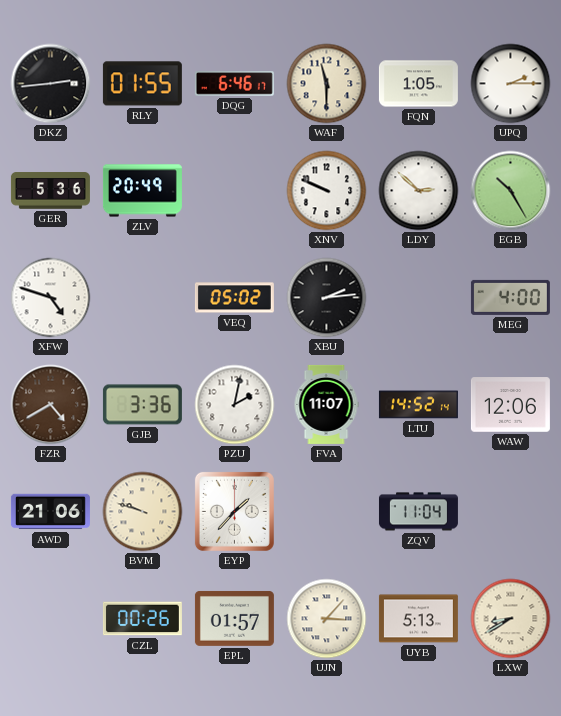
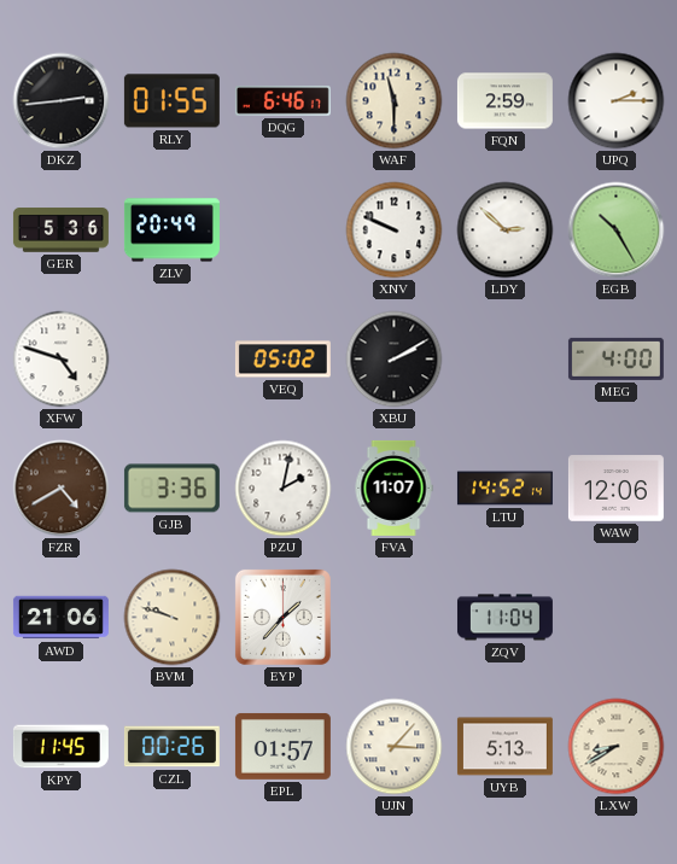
FQN: 1:05 -> 2:59 (504, 101)
XBU: 2:14 -> 2:10 (395, 360)
KPY: none -> 11:45 (60, 747)
